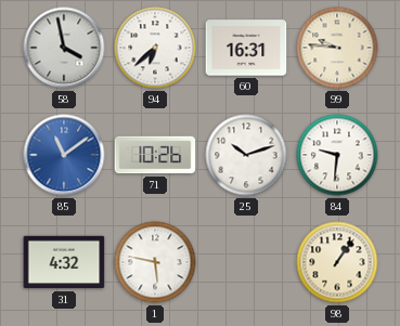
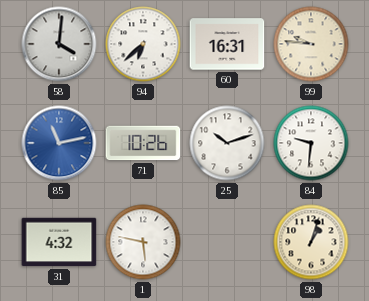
58: 3:58 -> 4:01 (59, 44)
85: 11:09 -> 11:13 (59, 143)
98: 1:06 -> 1:03 (311, 242)
